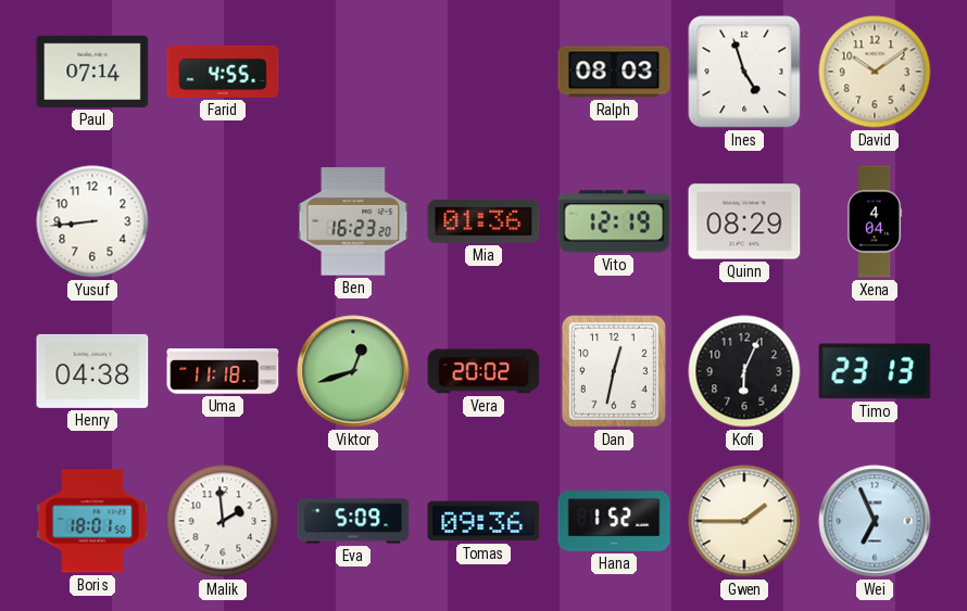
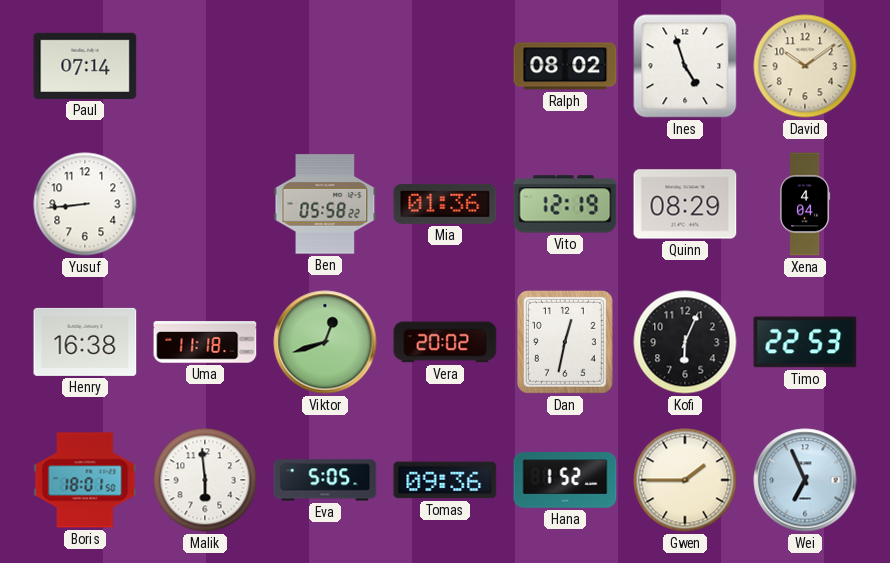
Farid: 4:55 -> none (223, 72)
Ralph: 08:03 -> 08:02 (565, 66)
Ben: 16:23 -> 05:58 (325, 204)
Henry: 04:38 -> 16:38 (85, 342)
Timo: 23:13 -> 22:53 (805, 342)
Malik: 1:59 -> 5:59 (205, 480)
Eva: 5:09 -> 5:05 (325, 480)
